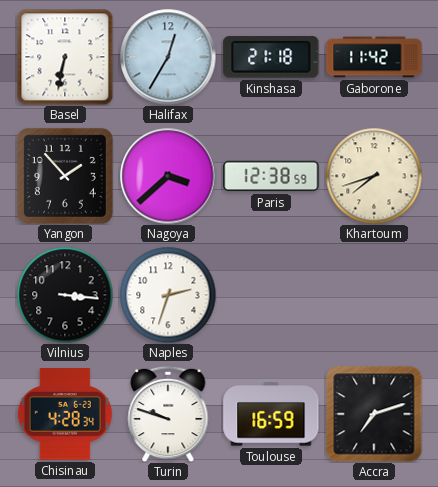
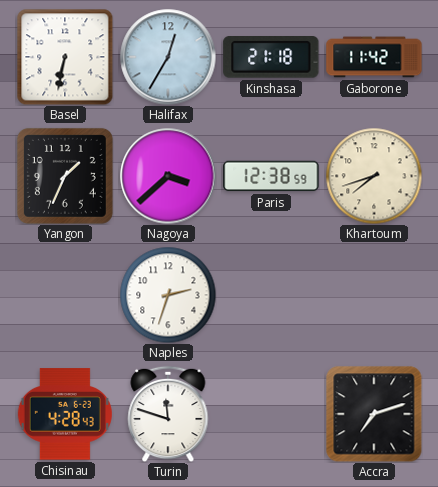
Yangon: 1:53 -> 1:34 (65, 176)
Vilnius: 3:16 -> none (65, 295)
Chisinau: 4:28:34 -> 4:28:43 (65, 414)
Turin: 9:48 -> 11:48 (168, 414)
Toulouse: 16:59 -> none (271, 414)
